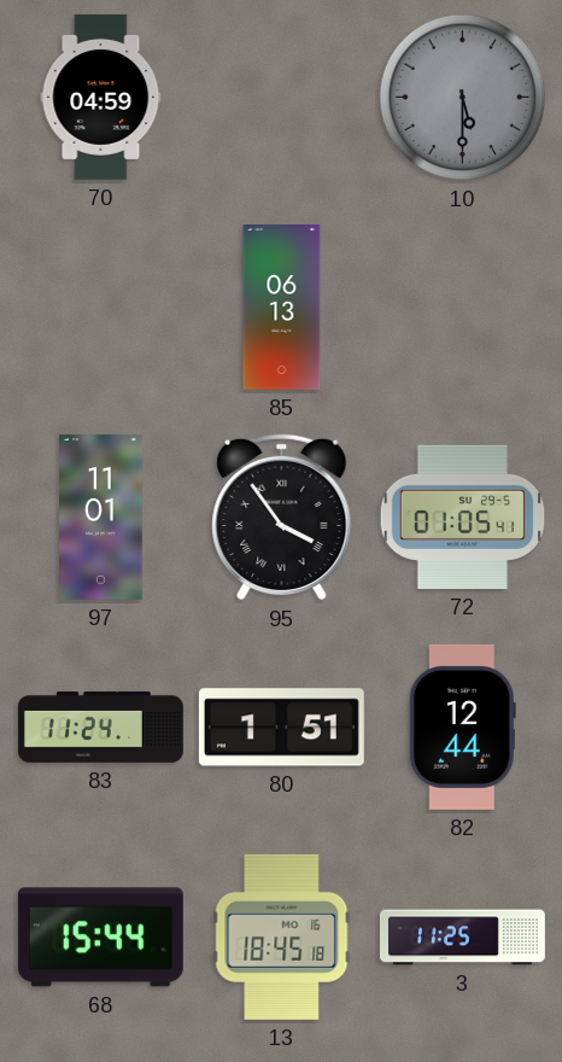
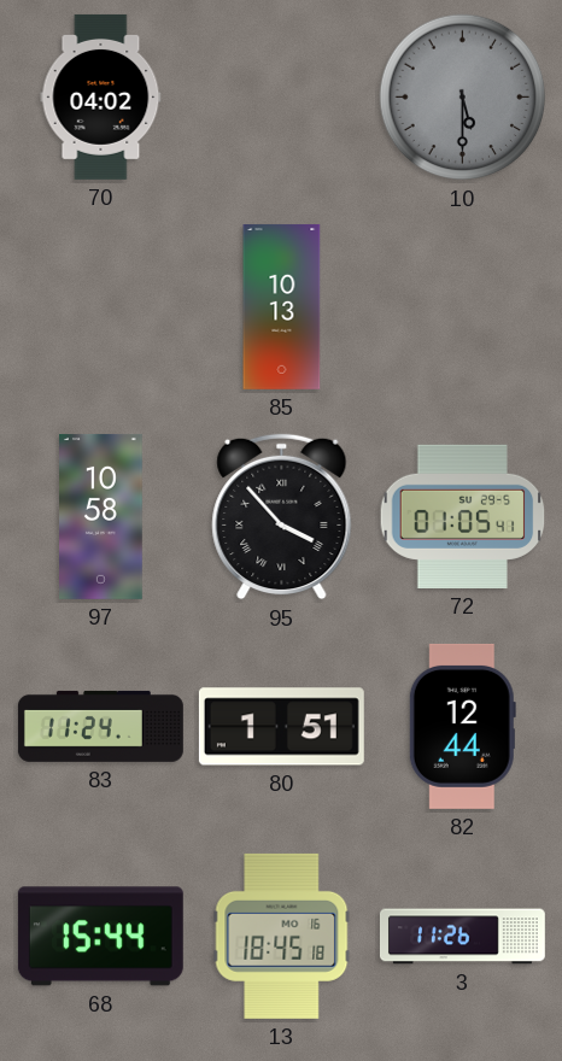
70: 04:59 -> 04:02 (101, 96)
85: 06:13 -> 10:13 (282, 306)
97: 11:01 -> 10:58 (101, 516)
95: 3:54 -> 3:53 (282, 517)
3: 11:25 -> 11:26 (462, 937)
